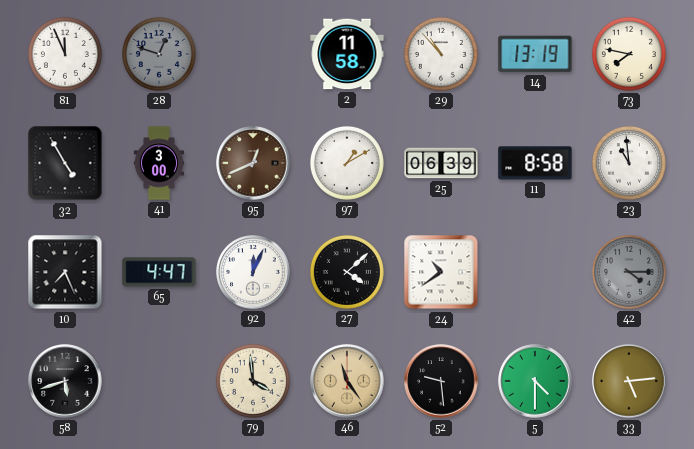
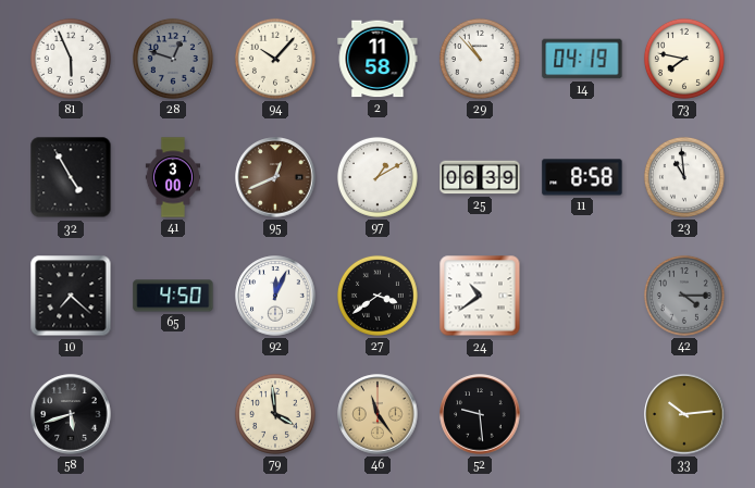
81: 11:56 -> 5:56 (71, 59)
94: none -> 10:07 (275, 59)
14: 13:19 -> 04:19 (582, 59)
10: 7:26 -> 7:22 (71, 296)
65: 4:47 -> 4:50 (173, 296)
27: 4:08 -> 3:39 (378, 296)
5: 4:30 -> none (535, 381)
33: 5:14 -> 10:14 (684, 414)
